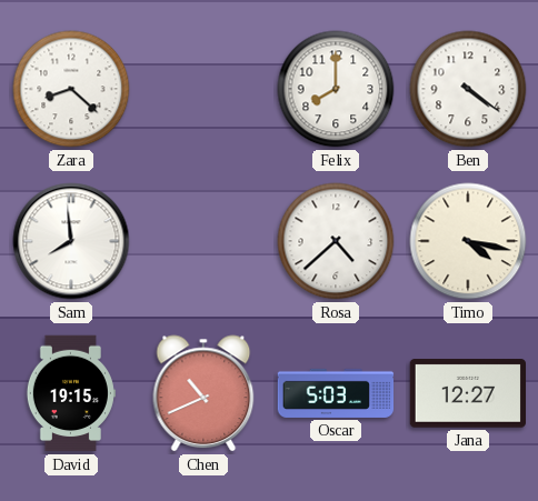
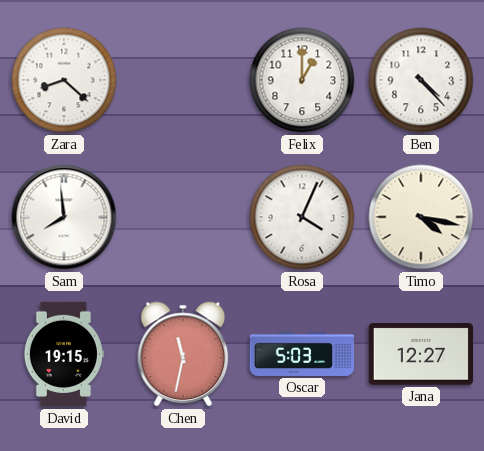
Felix: 8:00 -> 1:00 (302, 80)
Ben: 4:21 -> 4:23 (421, 80)
Rosa: 4:38 -> 4:04 (302, 217)
Chen: 10:41 -> 11:32 (183, 354)
